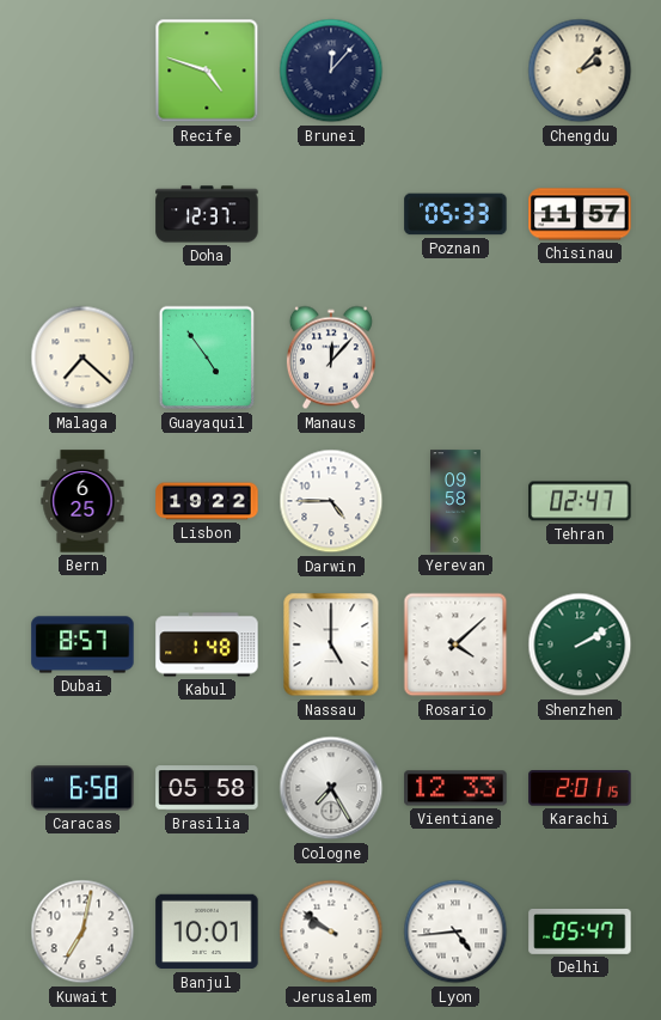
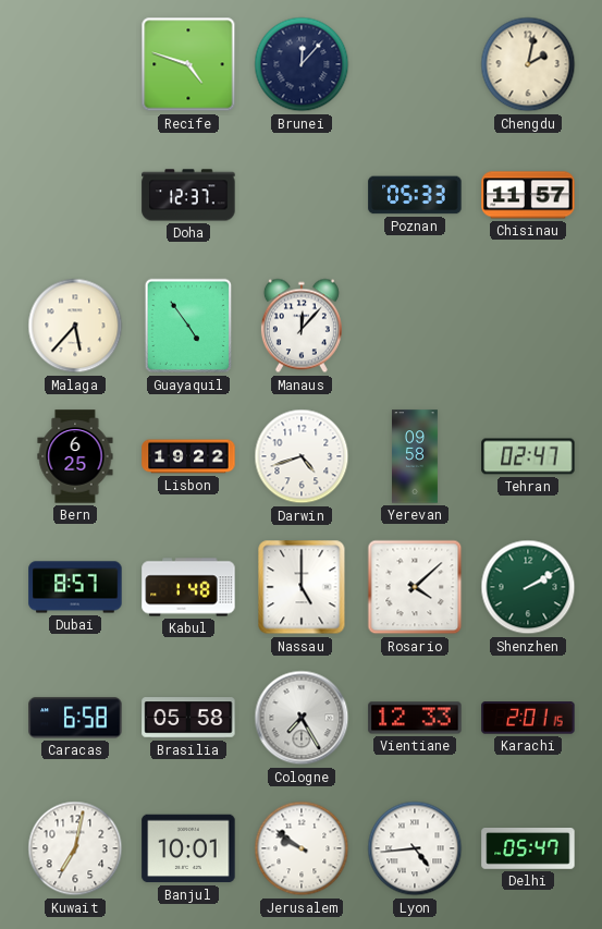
Chengdu: 2:07 -> 2:02 (528, 64)
Malaga: 7:22 -> 5:37 (75, 326)
Darwin: 4:45 -> 4:42 (302, 456)
